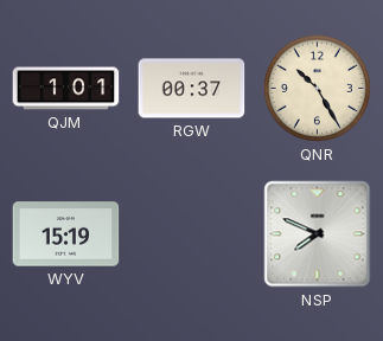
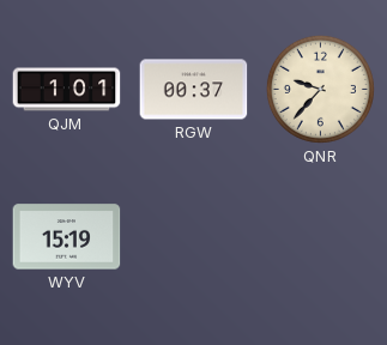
QNR: 10:25 -> 9:37 (320, 89)
NSP: 7:49 -> none (318, 234)
